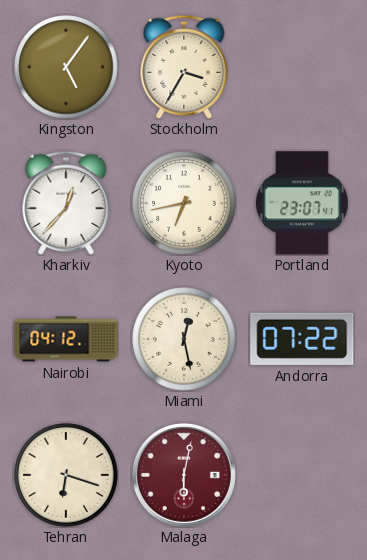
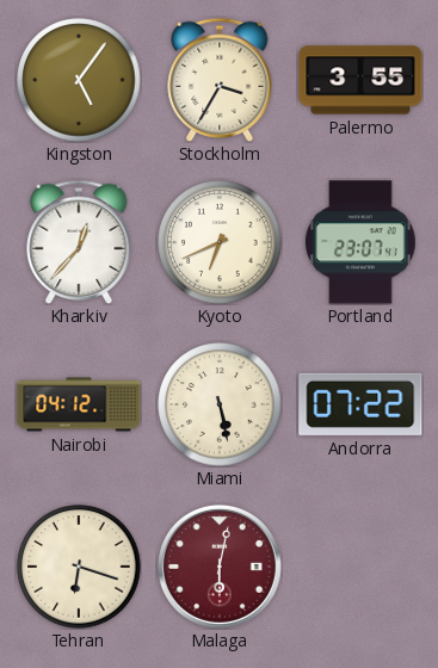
Palermo: none -> 3:55 (360, 80)
Kyoto: 6:43 -> 6:41 (220, 242)
Miami: 12:28 -> 5:28 (220, 404)
